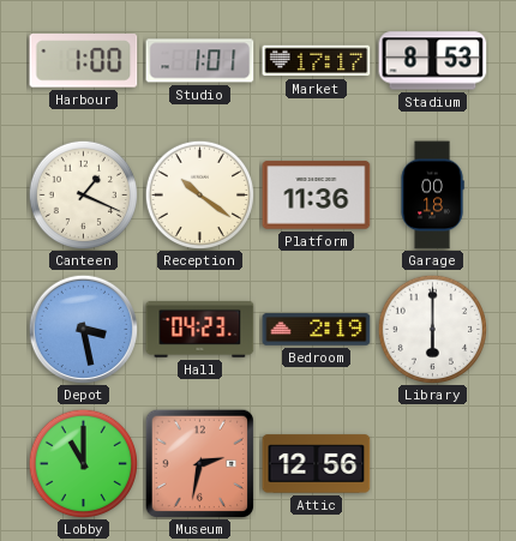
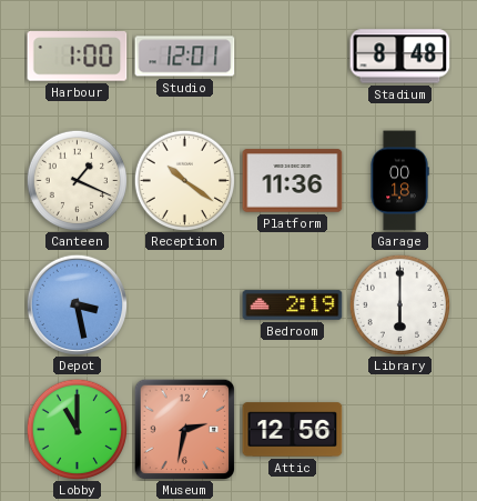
Studio: 1:01 -> 12:01 (185, 57)
Market: 17:17 -> none (317, 61)
Stadium: 8:53 -> 8:48 (400, 57)
Hall: 04:23 -> none (200, 329)
